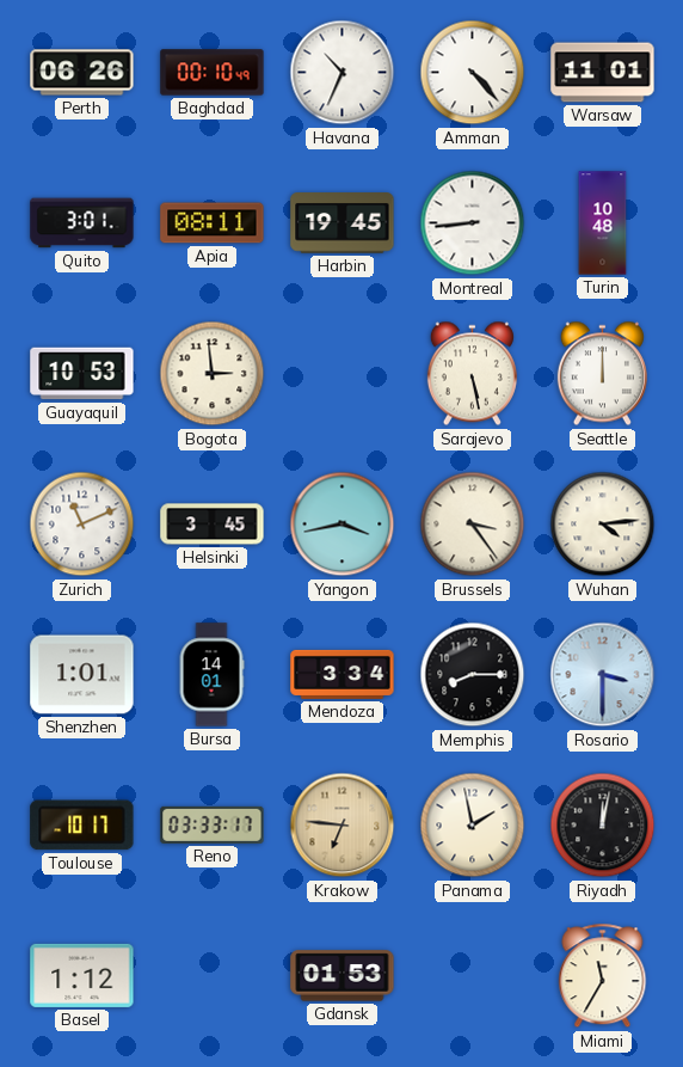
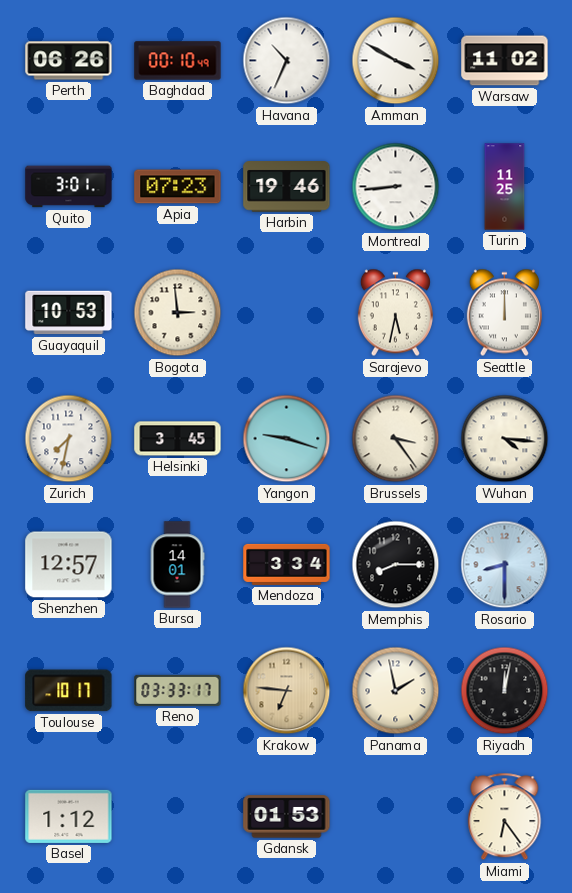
Amman: 4:23 -> 3:50 (396, 61)
Warsaw: 11:01 -> 11:02 (505, 61)
Apia: 08:11 -> 07:23 (178, 187)
Harbin: 19:45 -> 19:46 (287, 187)
Turin: 10:48 -> 11:25 (505, 187)
Sarajevo: 5:28 -> 5:32 (395, 313)
Zurich: 11:11 -> 7:32 (69, 439)
Yangon: 3:43 -> 9:18 (287, 439)
Wuhan: 4:14 -> 4:16 (505, 439)
Shenzhen: 1:01 -> 12:57 (69, 565)
Rosario: 3:30 -> 8:30 (505, 565)
Miami: 11:35 -> 6:24 (505, 817)
